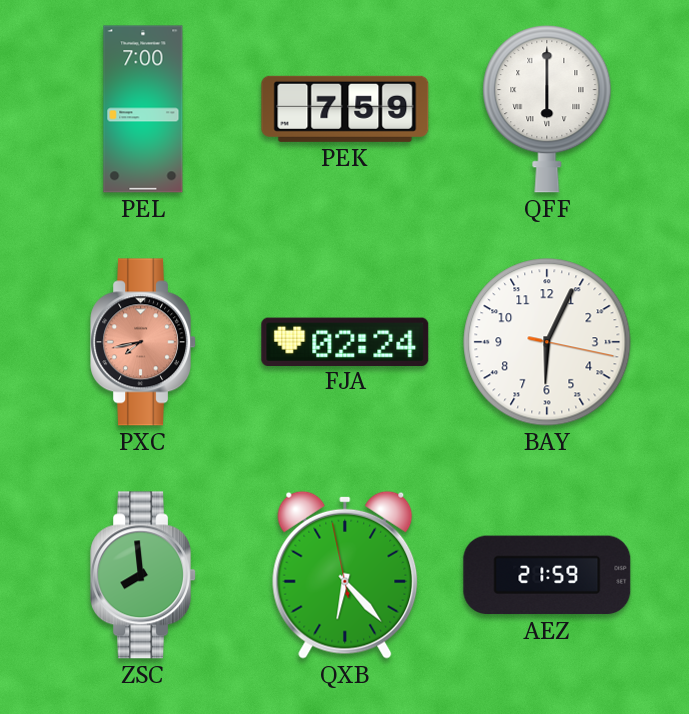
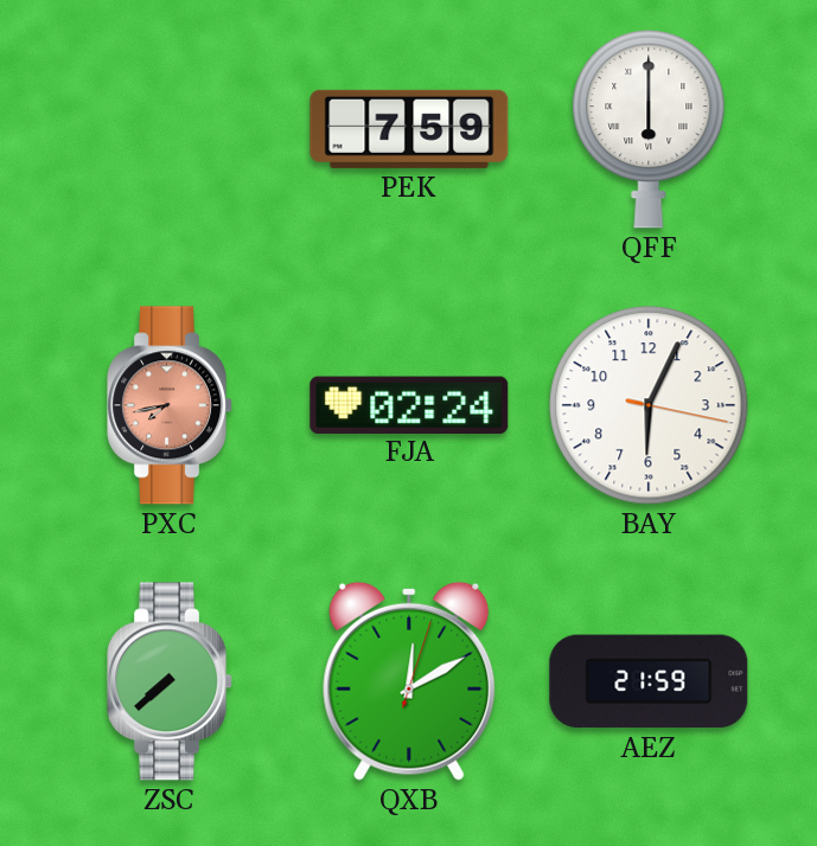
PEL: 7:00 -> none (143, 109)
ZSC: 7:59 -> 7:38 (171, 681)
QXB: 6:22 -> 12:10 (409, 681)
